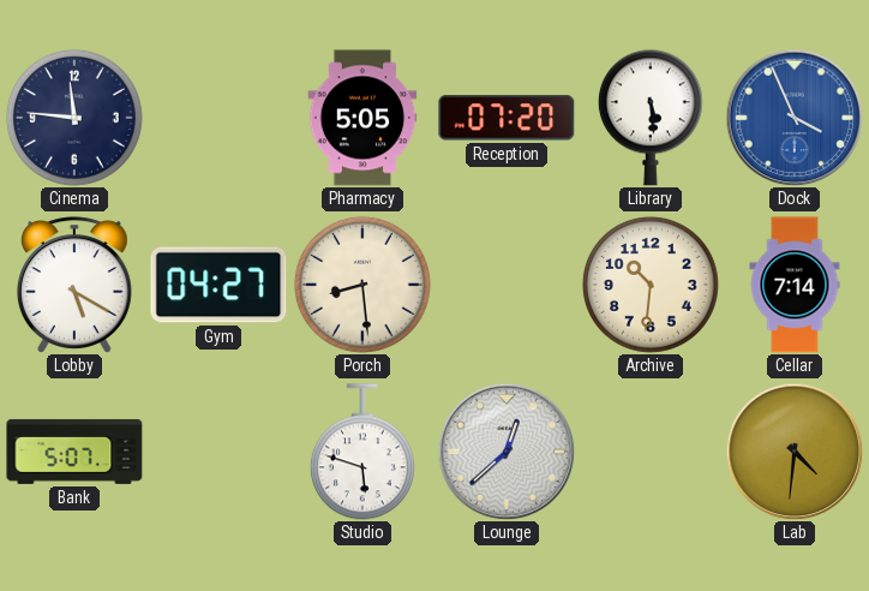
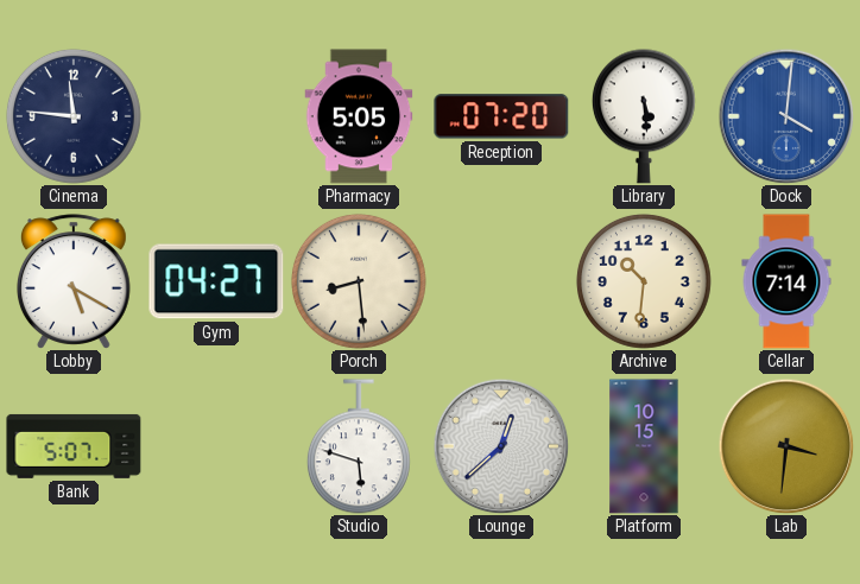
Dock: 3:56 -> 4:01 (786, 116)
Platform: none -> 10:15 (644, 446)
Lab: 4:31 -> 3:31 (786, 446)
